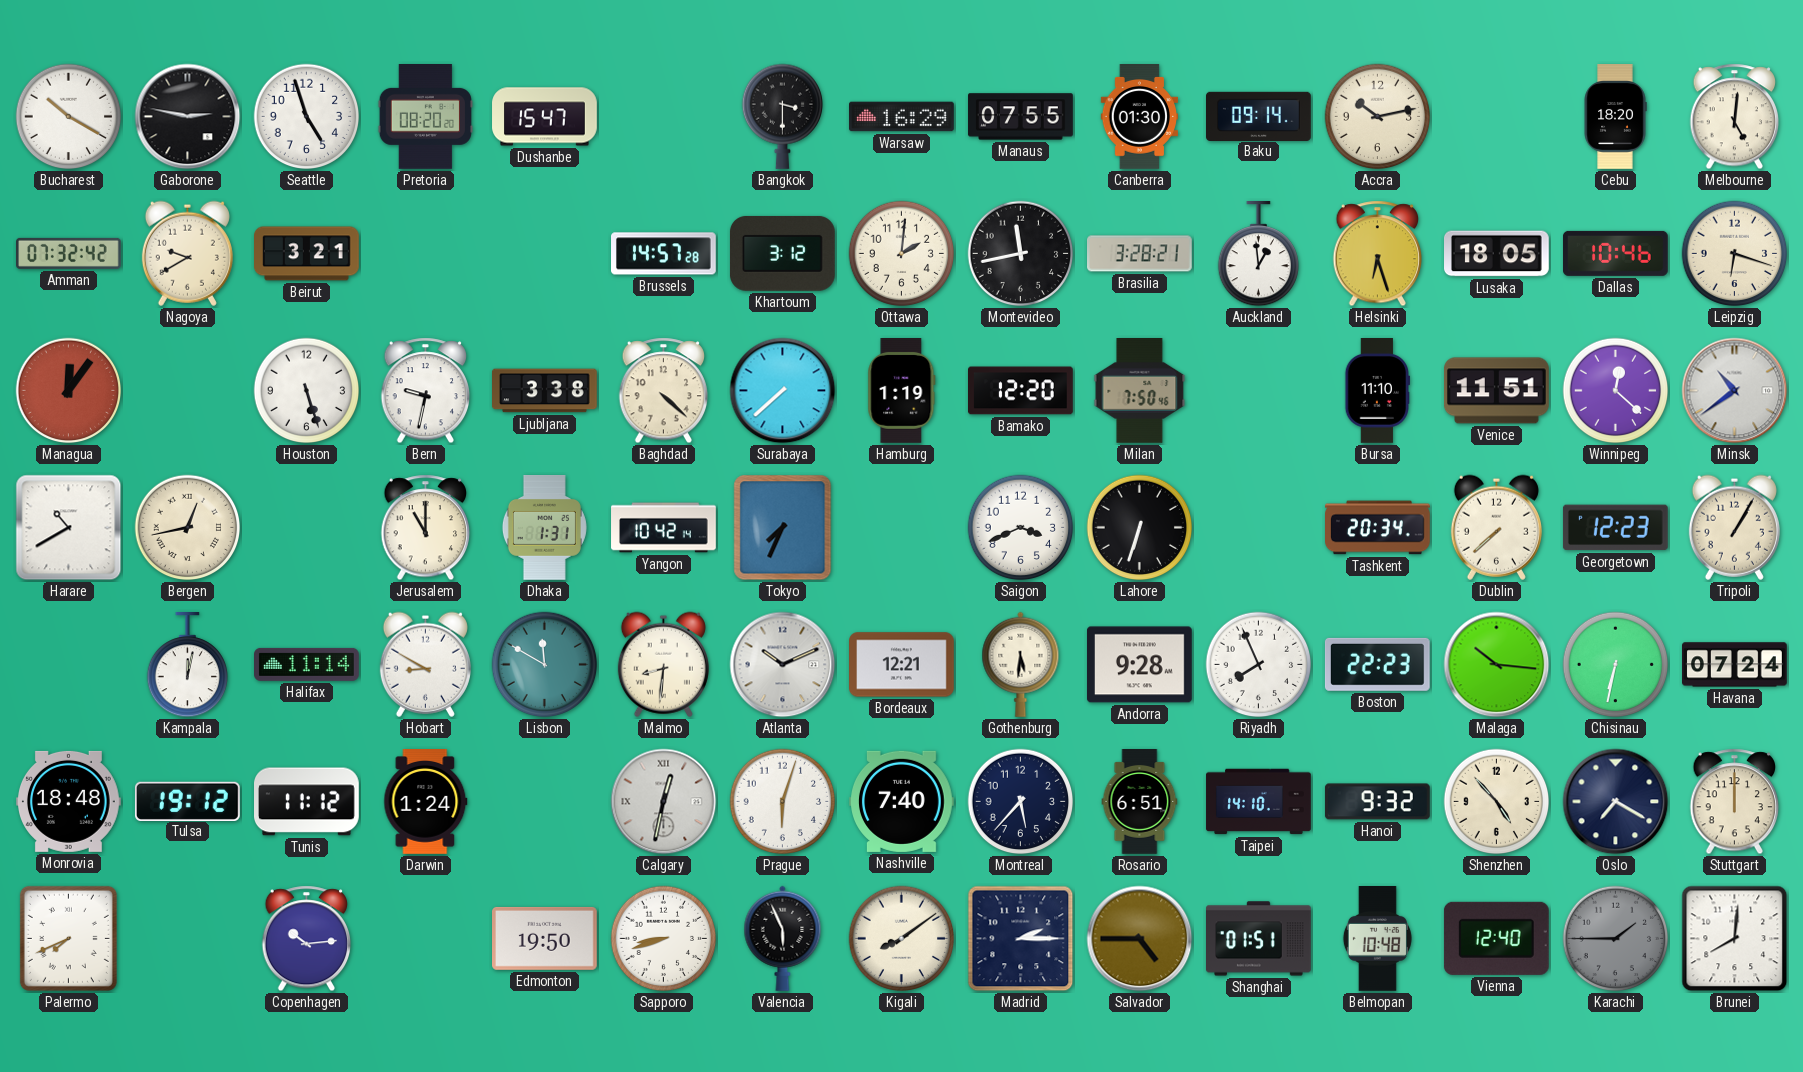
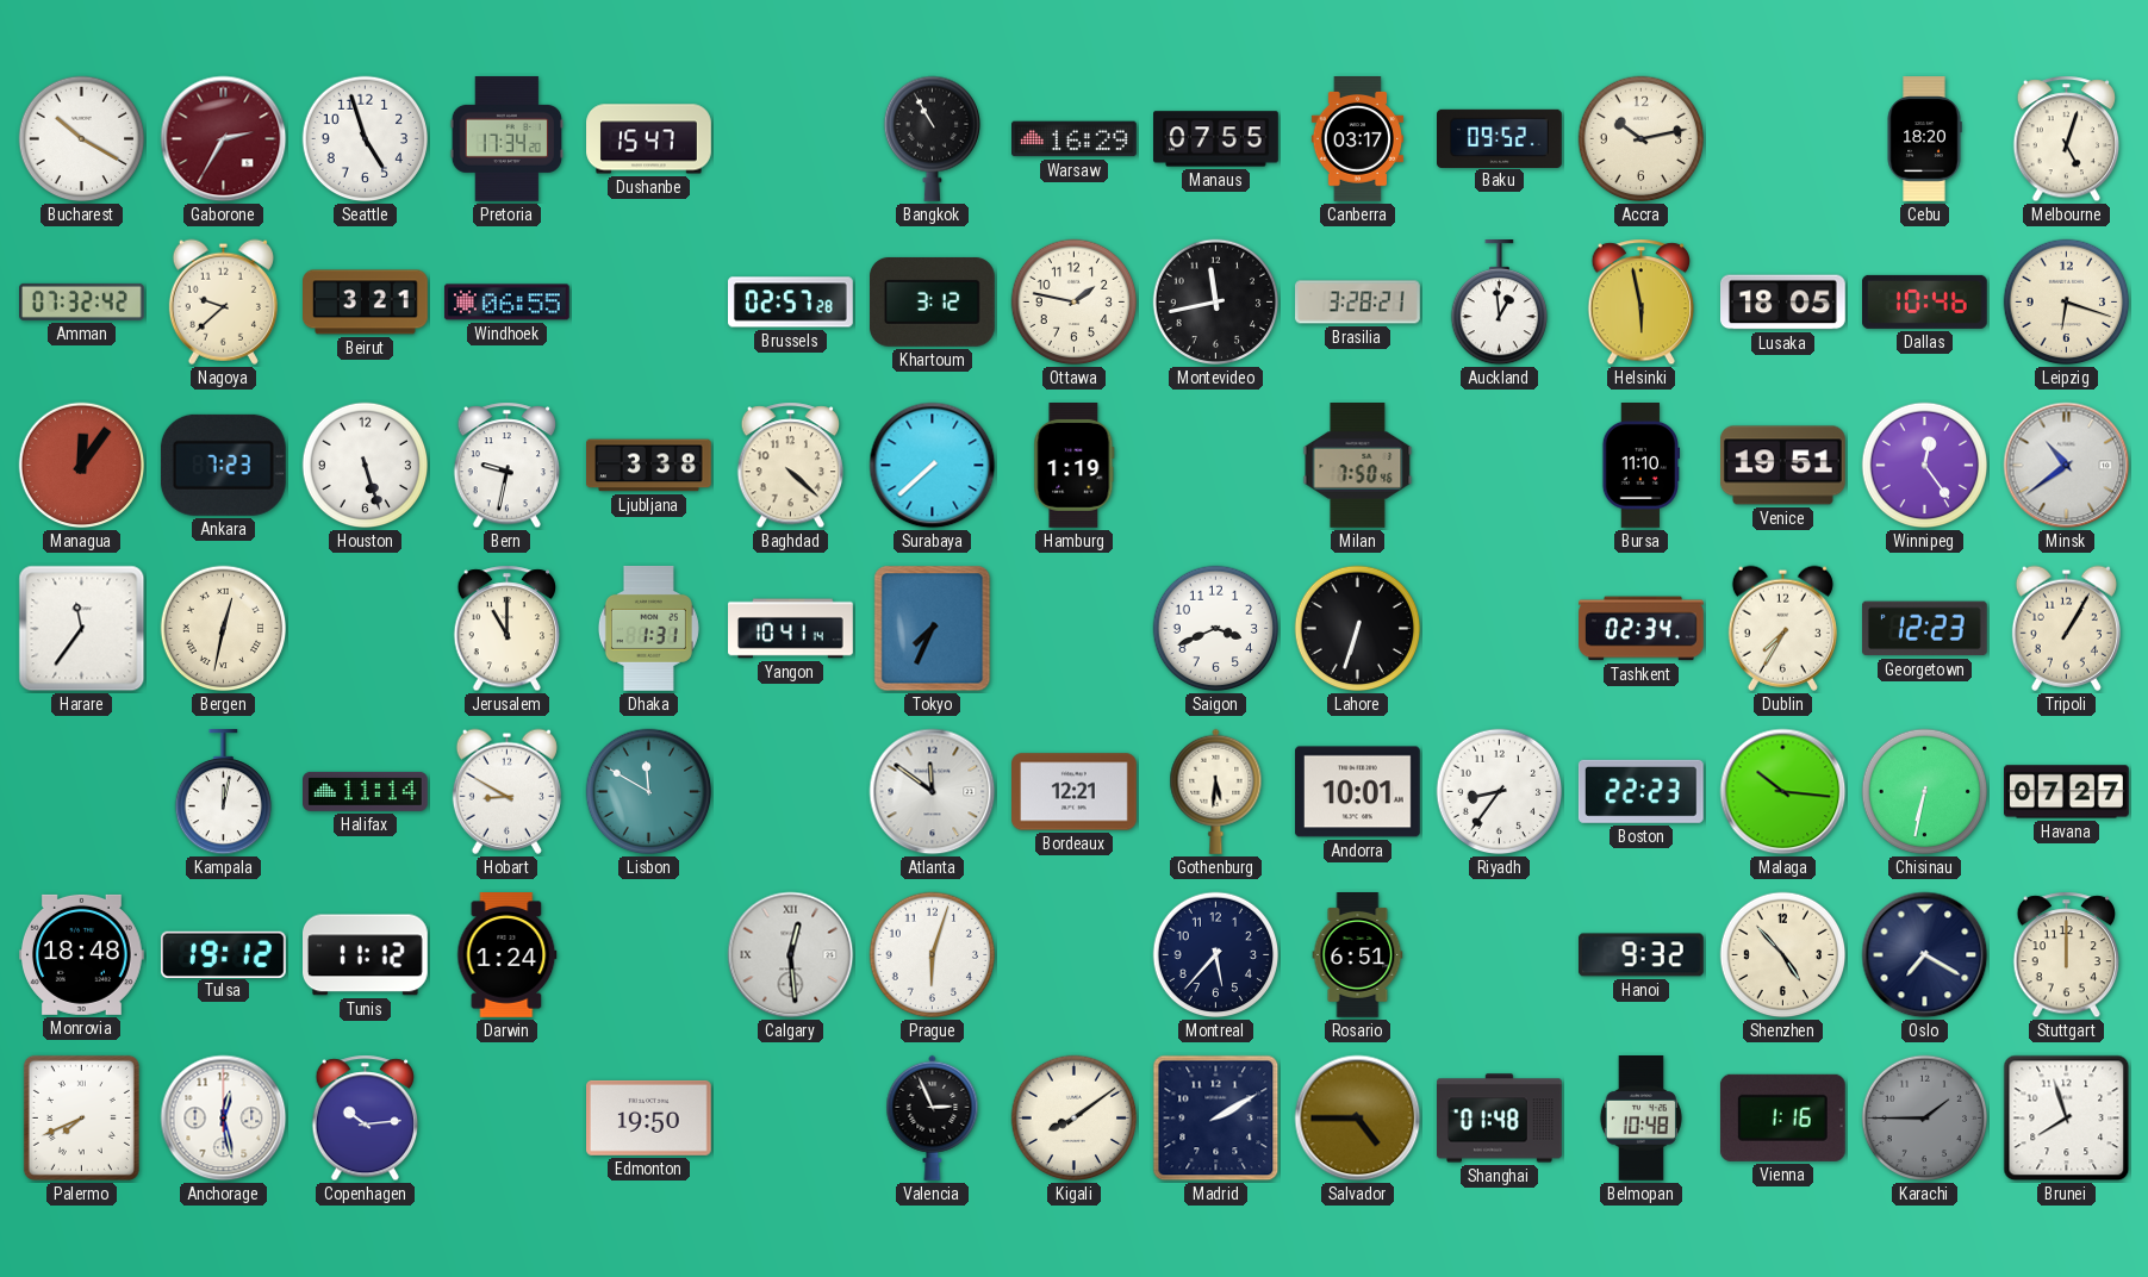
Gaborone: 2:47 -> 2:35 (224, 139)
Gaborone dial: black -> burgundy (224, 139)
Pretoria: 08:20 -> 17:34 (506, 139)
Bangkok: 3:30 -> 10:55 (932, 138)
Canberra: 01:30 -> 03:17 (1357, 139)
Baku: 09:14 -> 09:52 (1500, 138)
Melbourne: 5:01 -> 5:03 (2067, 139)
Nagoya: 9:40 -> 9:38 (223, 301)
Windhoek: none -> 06:55 (506, 303)
Brussels: 14:57 -> 02:57 (791, 303)
Ottawa: 2:01 -> 1:47 (1075, 303)
Helsinki: 6:27 -> 5:58 (1642, 303)
Ankara: none -> 7:23 (223, 465)
Bamako: 12:20 -> none (1021, 391)
Venice: 11:51 -> 19:51 (1783, 466)
Winnipeg: 12:22 -> 12:24 (1925, 466)
Harare: 10:40 -> 11:36 (82, 629)
Bergen: 12:43 -> 12:32 (224, 629)
Yangon: 10:42 -> 10:41 (791, 629)
Tashkent: 20:34 -> 02:34 (1642, 629)
Dublin: 7:38 -> 7:35 (1782, 628)
Malmo: 8:31 -> none (663, 664)
Atlanta: 10:11 -> 11:51 (933, 792)
Andorra: 9:28 -> 10:01 (1358, 792)
Riyadh: 7:56 -> 8:36 (1500, 792)
Havana: 07:24 -> 07:27 (2067, 792)
Calgary: 12:32 -> 12:29 (791, 955)
Nashville: 7:40 -> none (902, 801)
Taipei: 14:10 -> none (1259, 802)
Anchorage: none -> 12:28 (224, 1119)
Sapporo: 8:42 -> none (664, 939)
Valencia: 5:56 -> 2:56 (933, 1117)
Madrid: 2:15 -> 2:10 (1216, 1119)
Shanghai: 01:51 -> 01:48 (1500, 1119)
Vienna: 12:40 -> 1:16 (1782, 1117)
Brunei: 8:01 -> 7:57 (2067, 1119)
